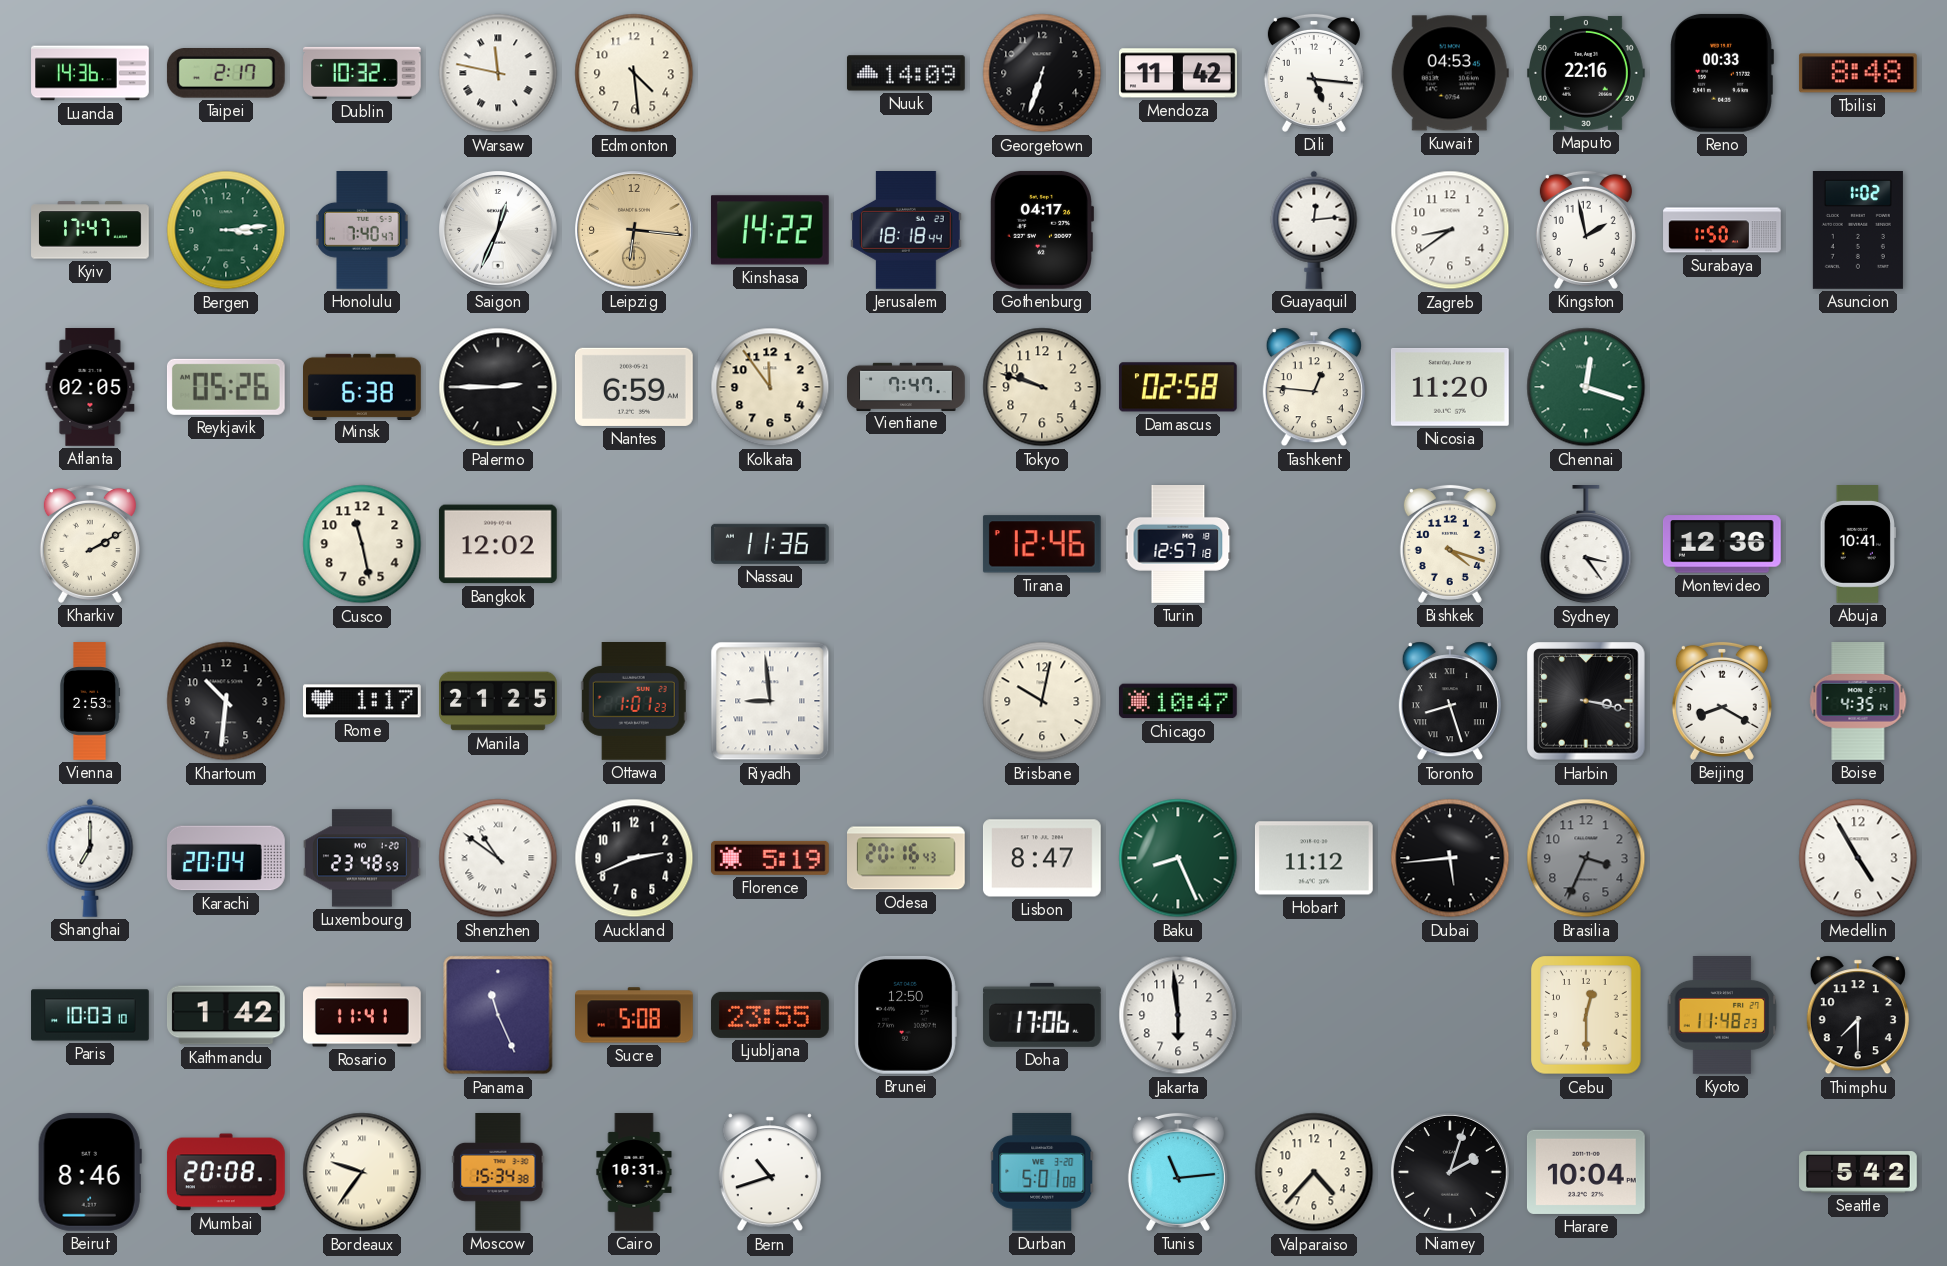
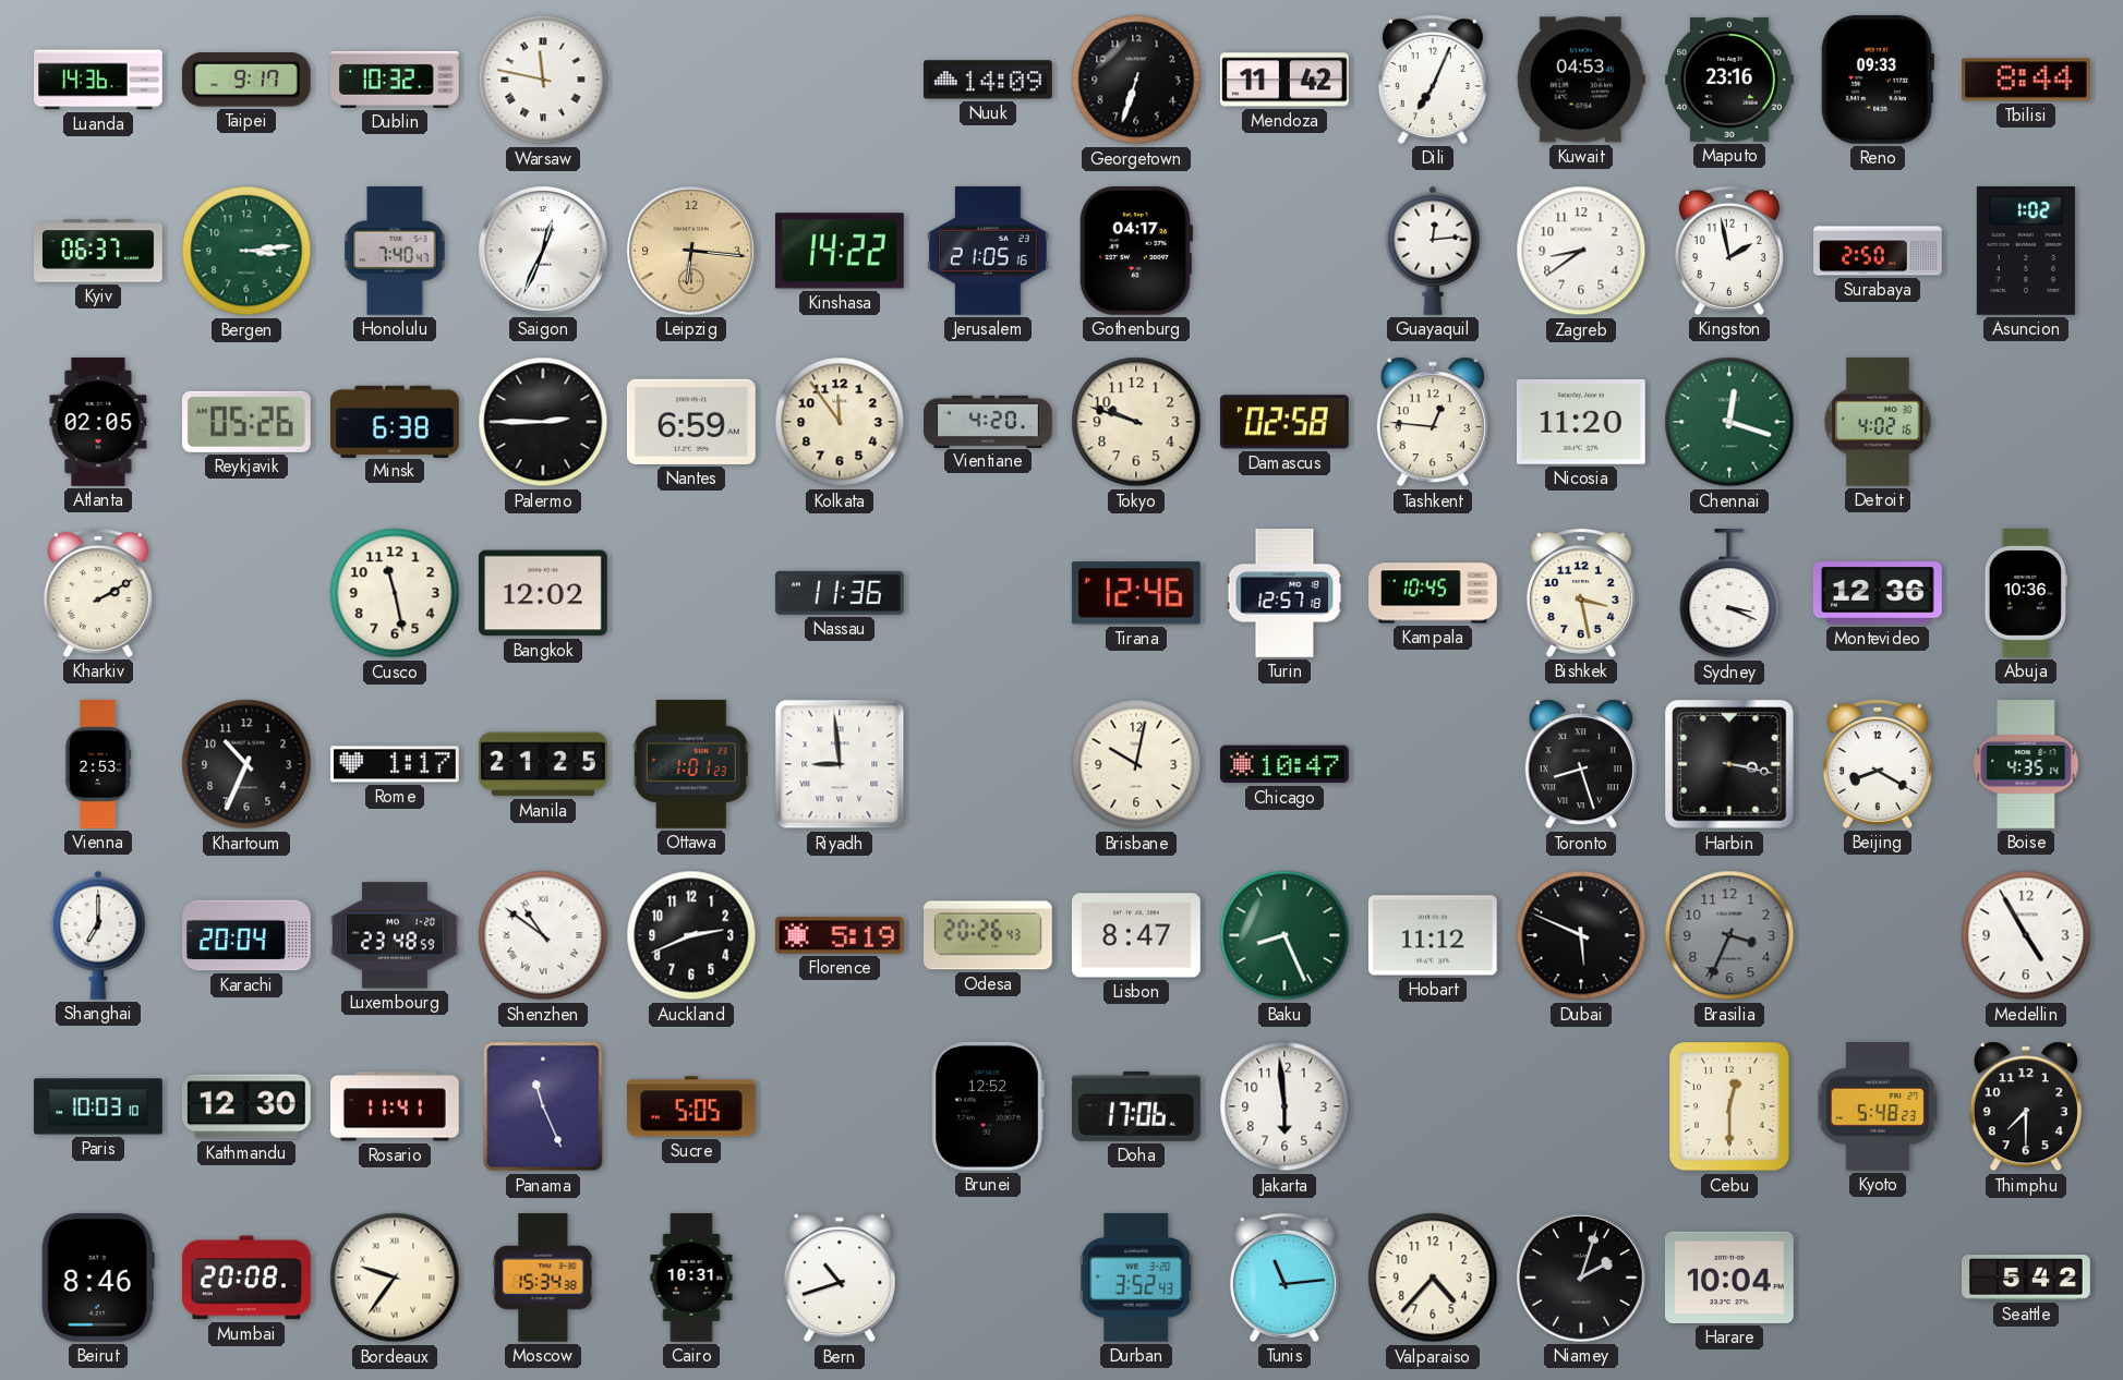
Taipei: 2:17 -> 9:17 (246, 81)
Edmonton: 4:29 -> none (634, 73)
Dili: 5:16 -> 7:04 (1433, 80)
Maputo: 22:16 -> 23:16 (1730, 80)
Reno: 00:33 -> 09:33 (1878, 80)
Tbilisi: 8:48 -> 8:44 (2026, 80)
Kyiv: 17:47 -> 06:37 (98, 251)
Jerusalem: 18:18 -> 21:05 (988, 252)
Surabaya: 1:50 -> 2:50 (1878, 251)
Vientiane: 7:47 -> 4:20 (988, 421)
Detroit: none -> 4:02 (1878, 422)
Kampala: none -> 10:45 (1434, 593)
Bishkek: 4:18 -> 3:28 (1581, 593)
Sydney: 3:24 -> 3:19 (1729, 594)
Abuja: 10:41 -> 10:36 (2025, 594)
Khartoum: 10:31 -> 10:34 (246, 764)
Odesa: 20:16 -> 20:26 (989, 935)
Dubai: 5:44 -> 5:49 (1581, 935)
Kathmandu: 1:42 -> 12:30 (246, 1106)
Sucre: 5:08 -> 5:05 (691, 1106)
Ljubljana: 23:55 -> none (771, 1015)
Brunei: 12:50 -> 12:52 (988, 1106)
Kyoto: 11:48 -> 5:48 (1878, 1107)
Durban: 5:01 -> 3:52 (1136, 1278)
